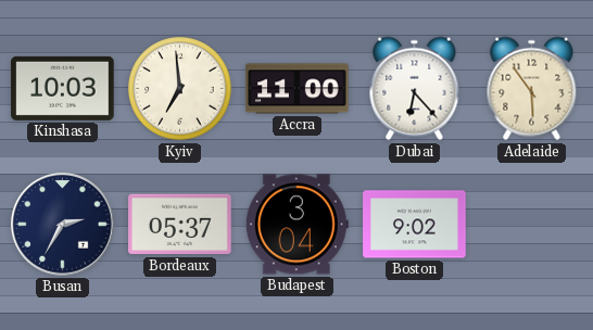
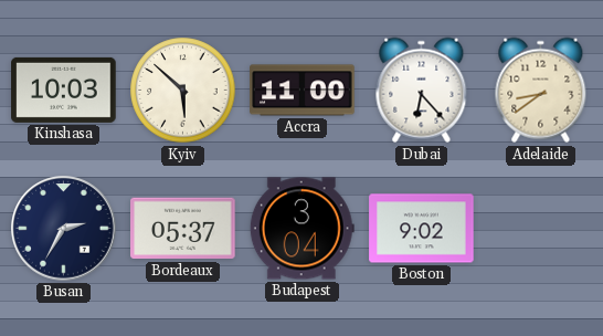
Kyiv: 6:59 -> 5:52 (183, 91)
Adelaide: 5:54 -> 8:39 (541, 91)
